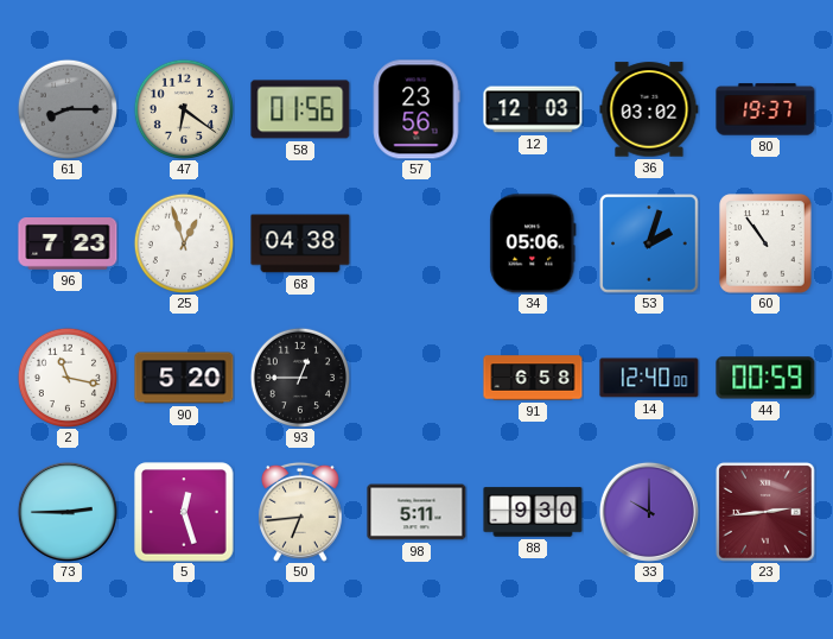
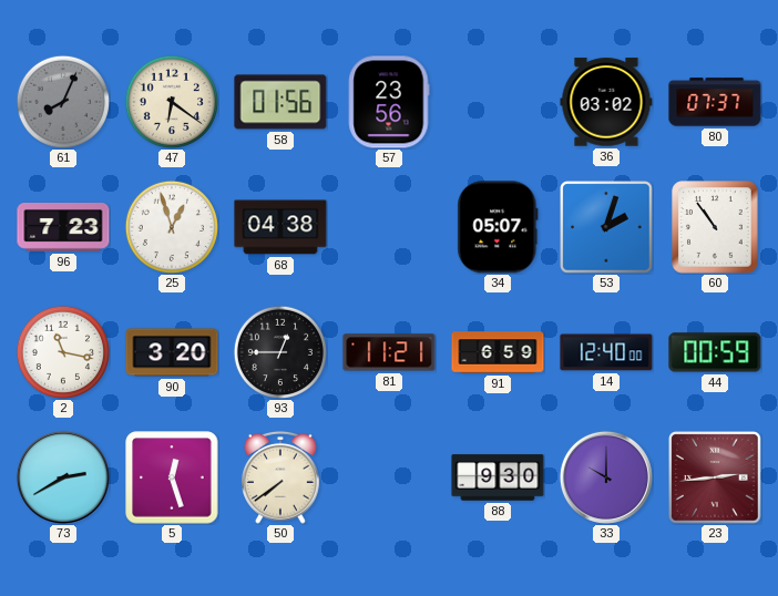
61: 8:15 -> 8:04 (62, 101)
12: 12:03 -> none (533, 109)
80: 19:37 -> 07:37 (715, 102)
34: 05:06 -> 05:07 (498, 227)
90: 5:20 -> 3:20 (172, 352)
81: none -> 11:21 (389, 352)
91: 6:58 -> 6:59 (498, 352)
73: 2:45 -> 2:40 (63, 477)
50: 6:44 -> 7:39 (281, 477)
98: 5:11 -> none (416, 512)
